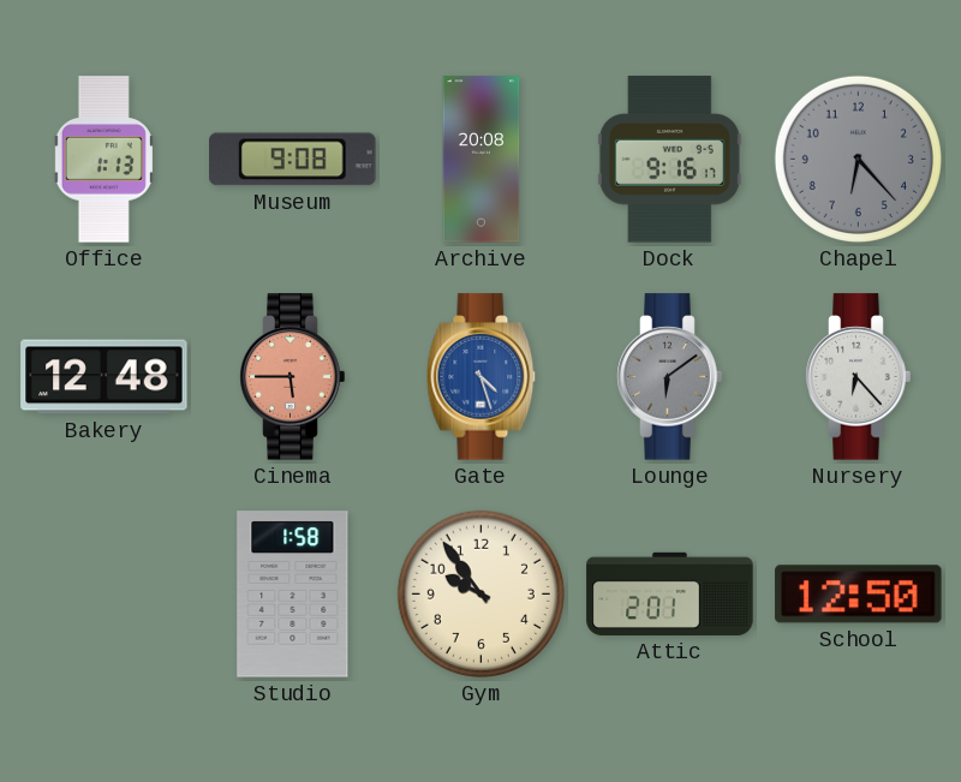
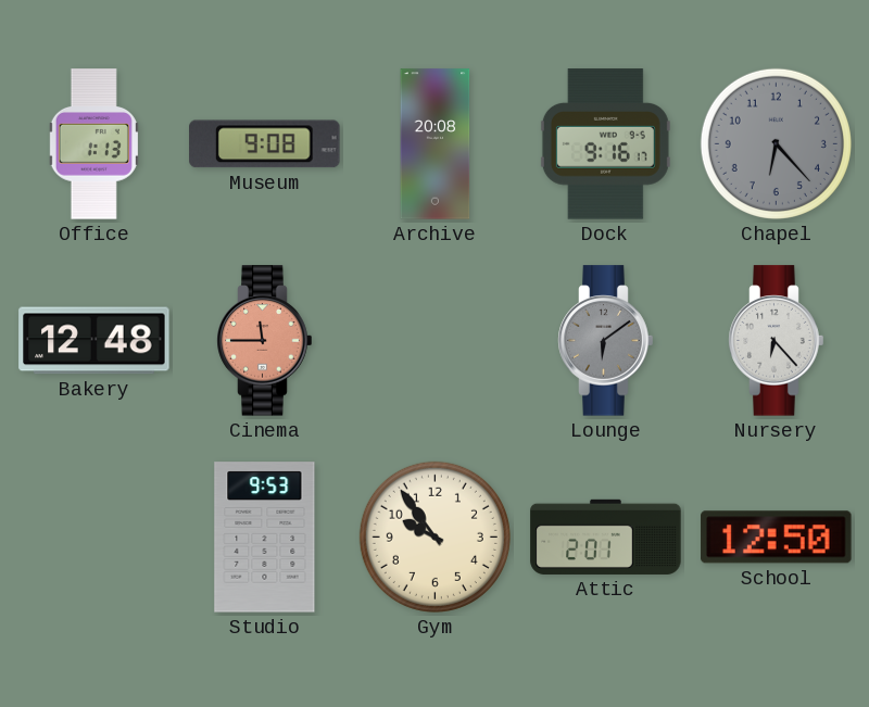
Cinema: 5:45 -> 11:45 (265, 341)
Gate: 4:27 -> none (482, 377)
Studio: 1:58 -> 9:53 (265, 538)
